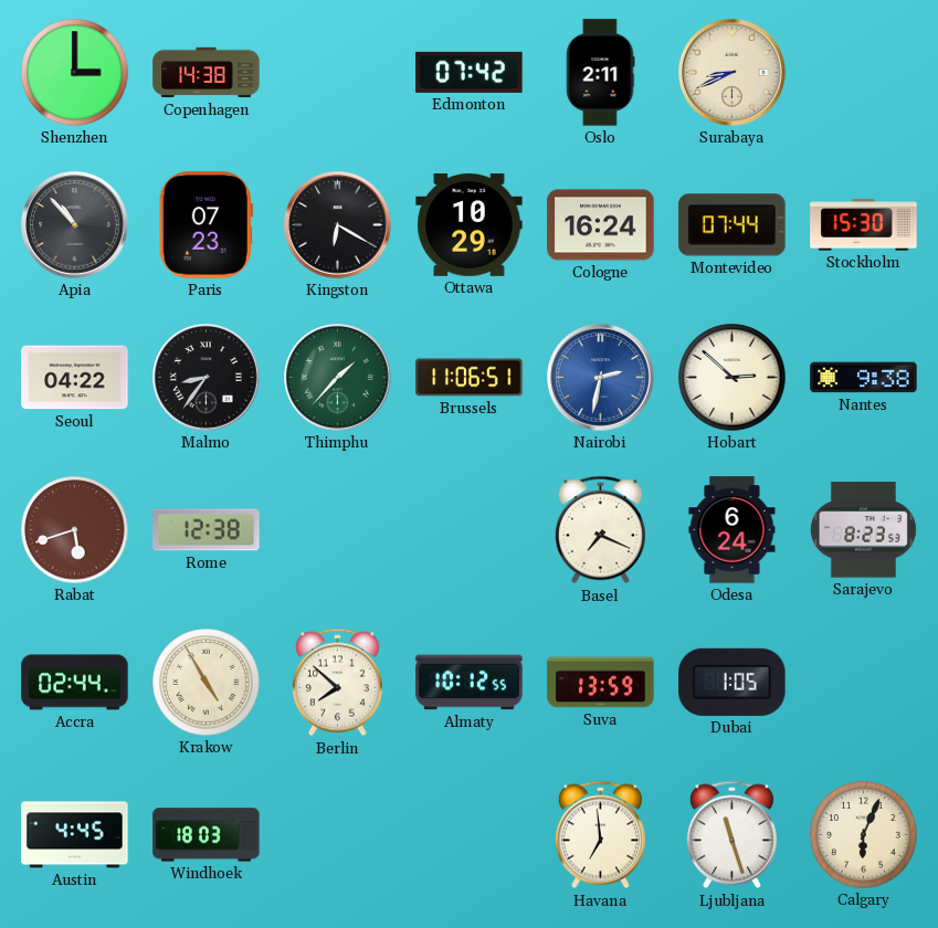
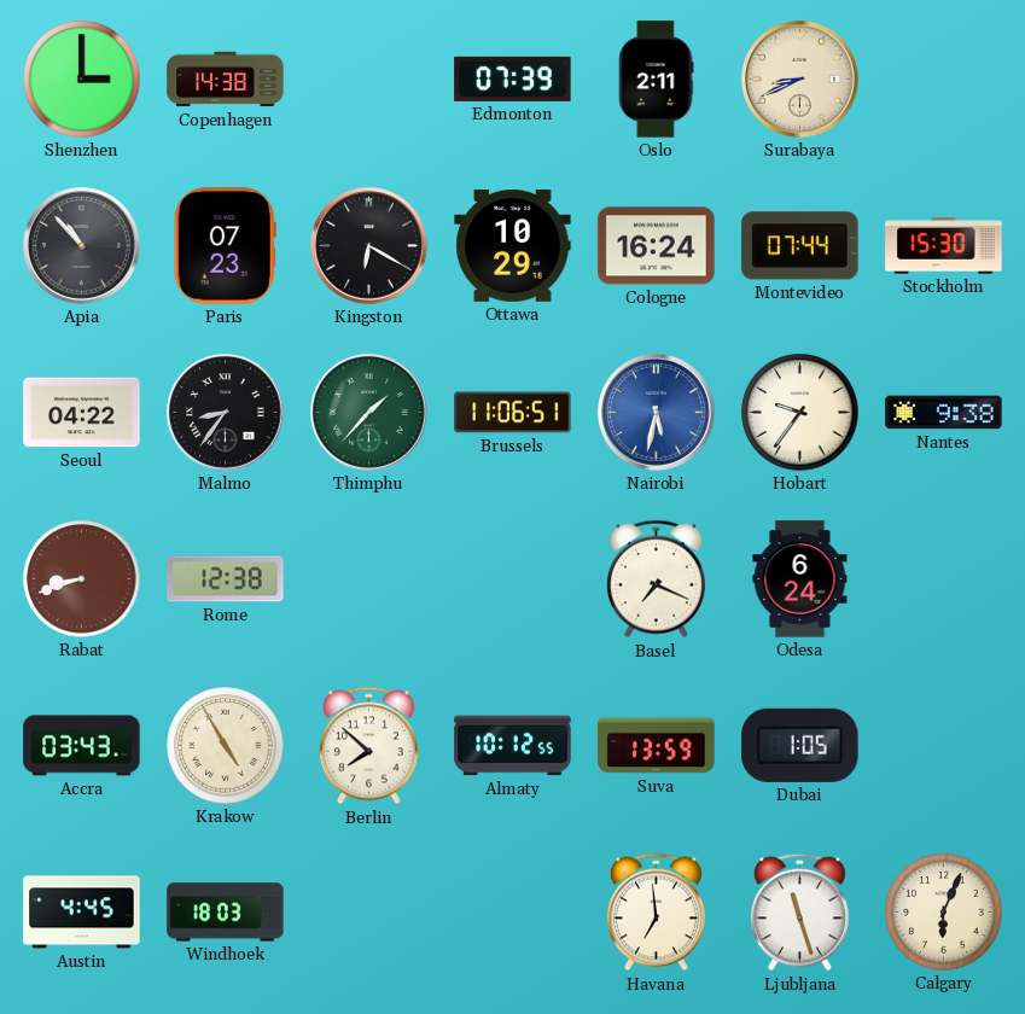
Edmonton: 07:42 -> 07:39 (513, 78)
Nairobi: 2:32 -> 5:32 (657, 413)
Hobart: 2:52 -> 9:36 (800, 413)
Rabat: 5:42 -> 8:42 (82, 579)
Sarajevo: 8:23 -> none (863, 530)
Accra: 02:44 -> 03:43 (82, 746)
